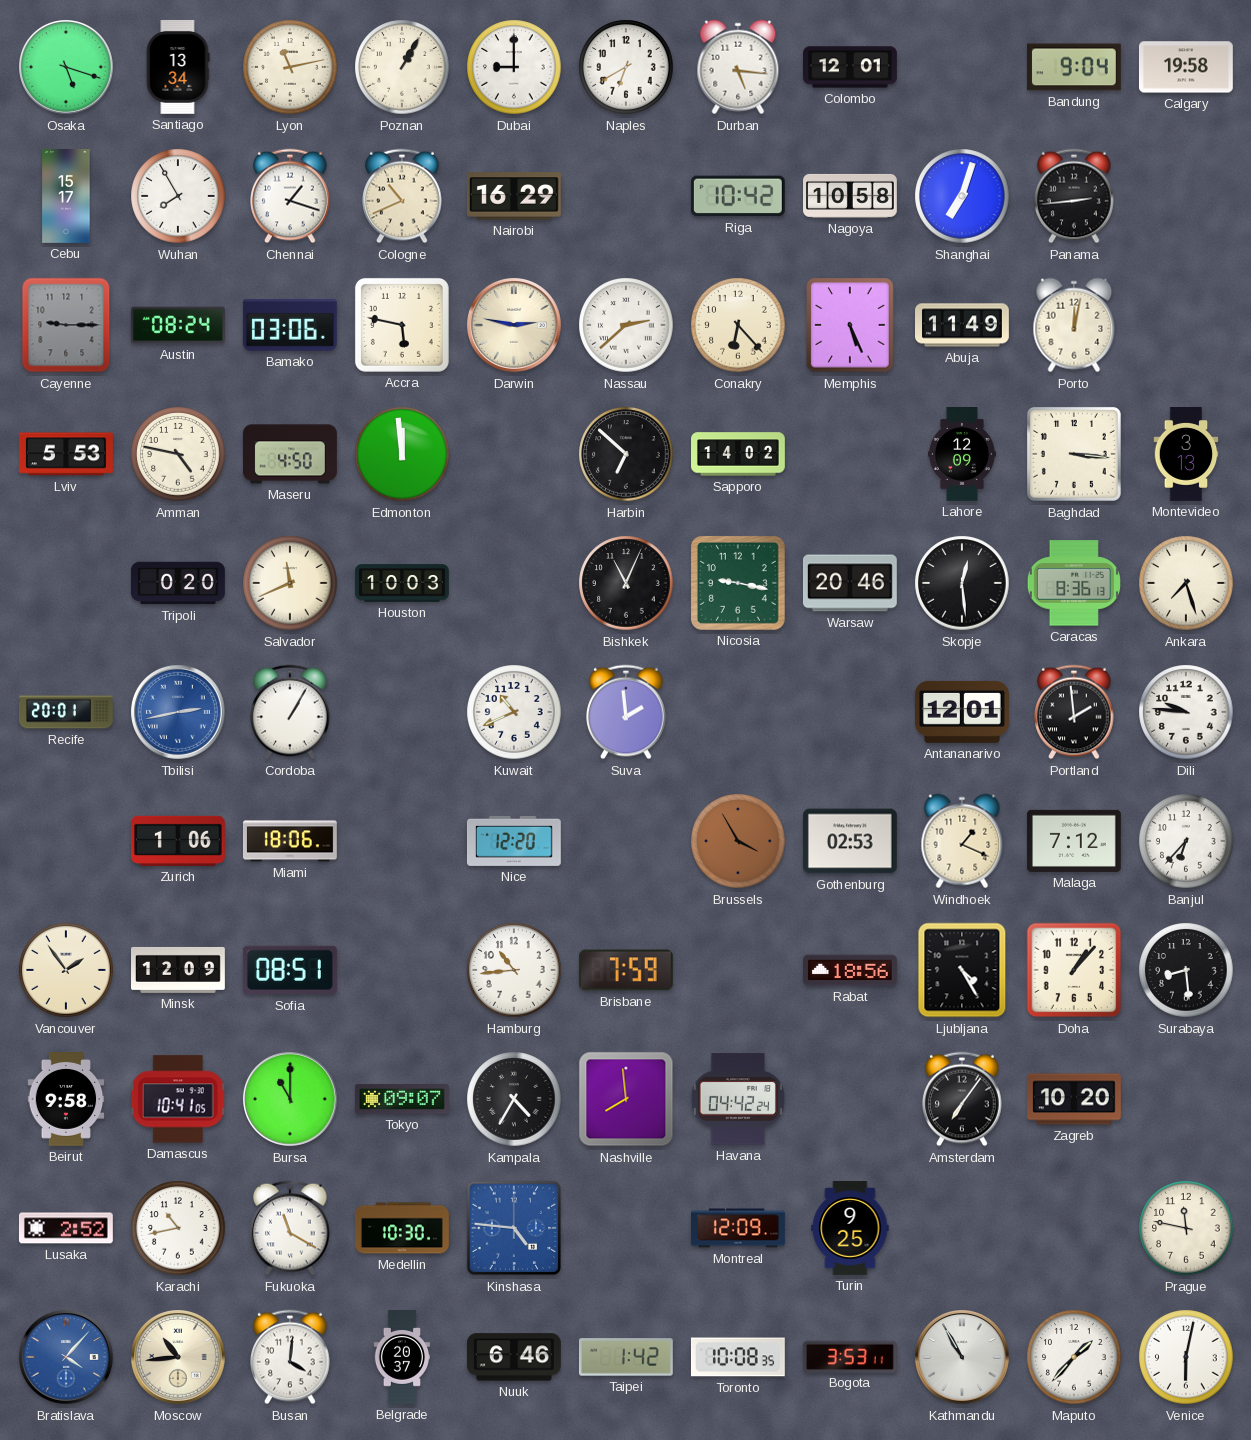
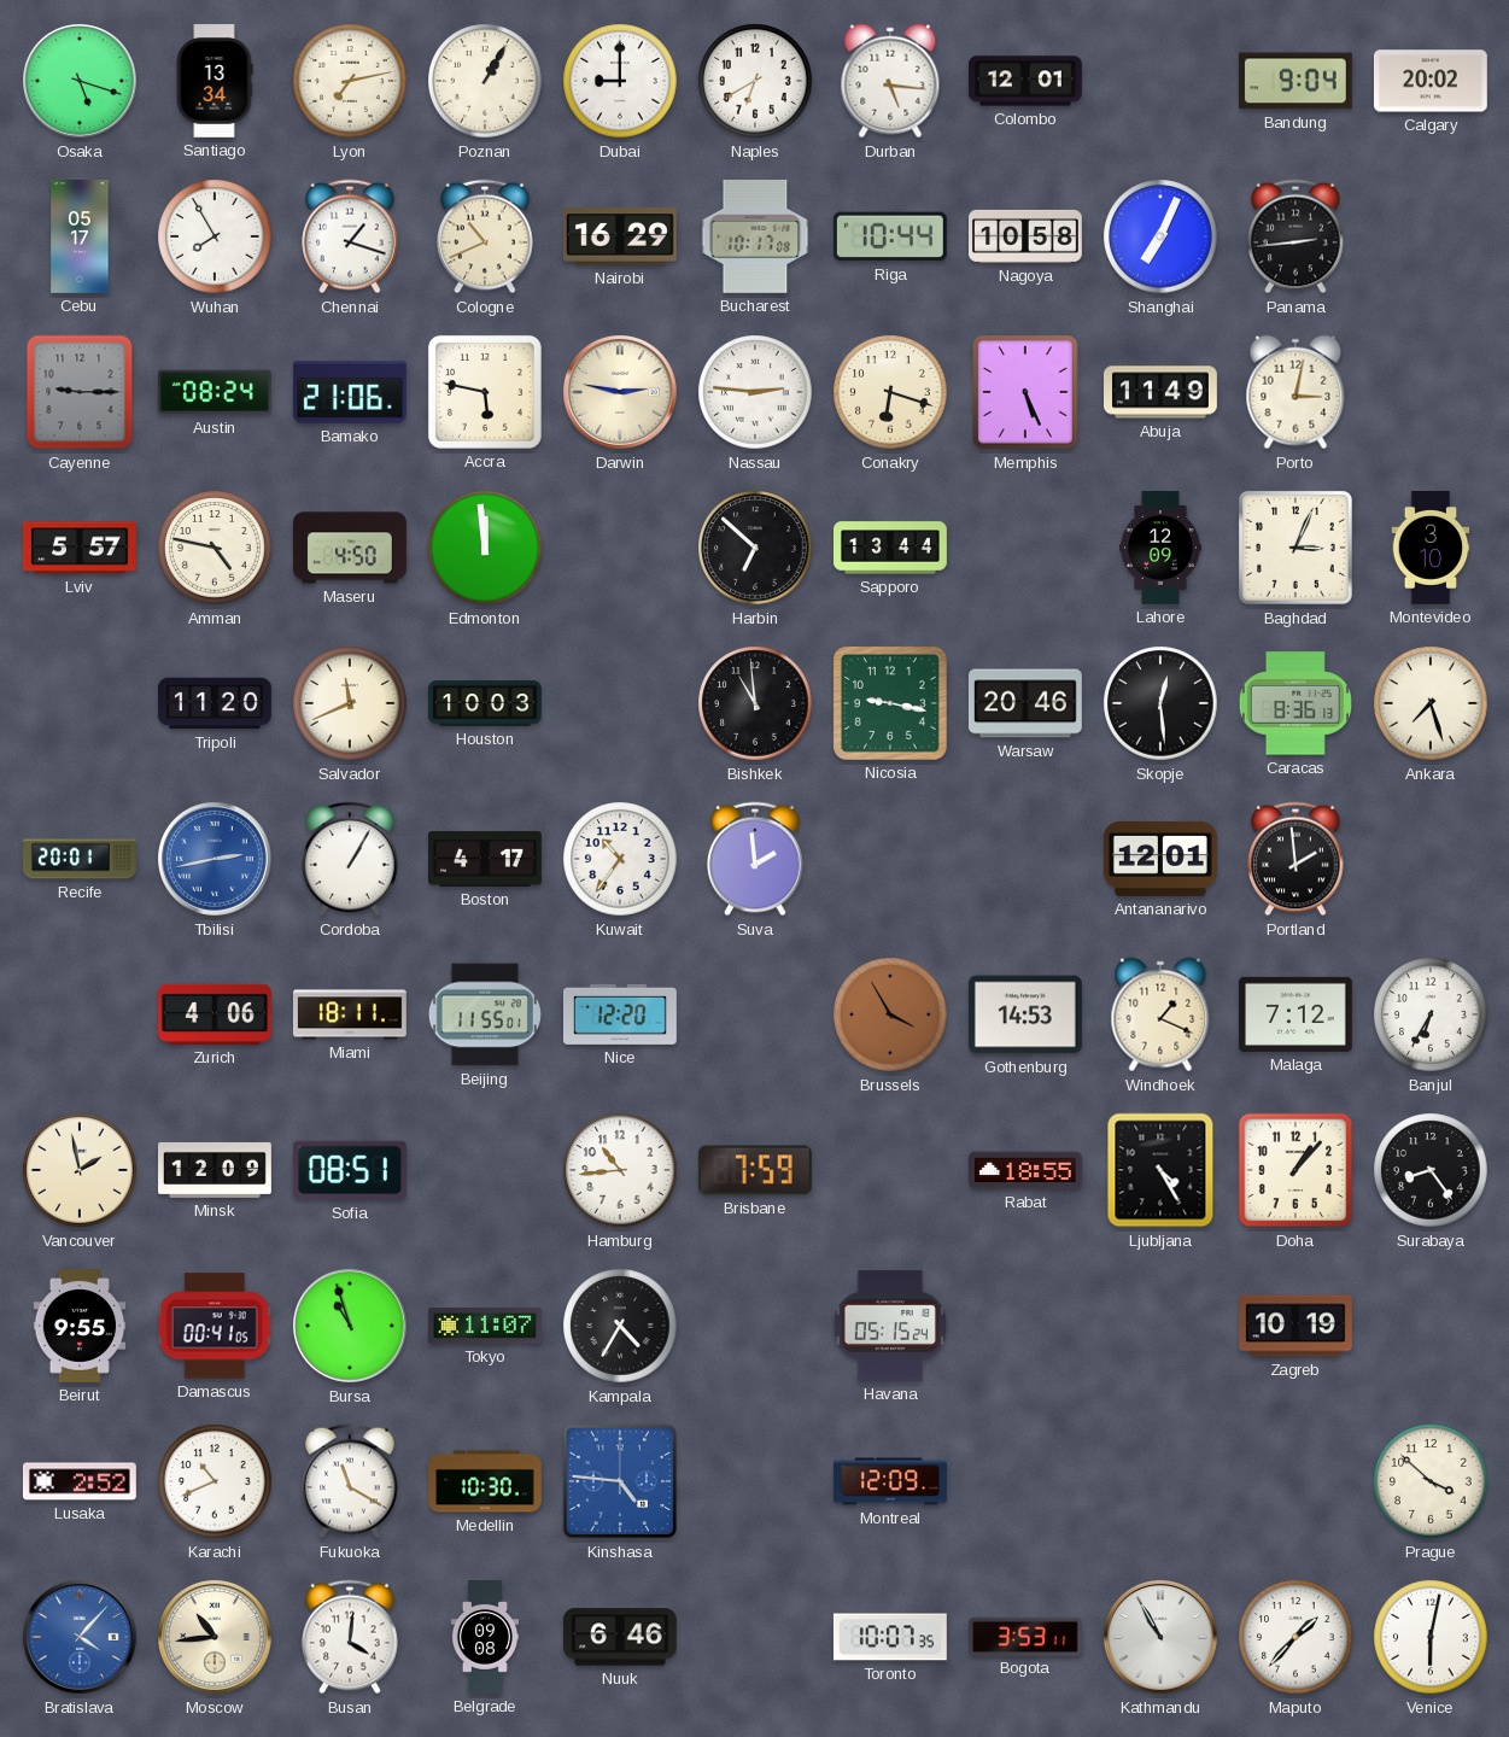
Lyon: 11:13 -> 7:13 (350, 81)
Calgary: 19:58 -> 20:02 (1431, 81)
Cebu: 15:17 -> 05:17 (80, 238)
Bucharest: none -> 10:17 (755, 236)
Riga: 10:42 -> 10:44 (890, 236)
Shanghai: 7:03 -> 7:04 (1160, 236)
Bamako: 03:06 -> 21:06 (350, 393)
Nassau: 2:38 -> 2:46 (755, 392)
Conakry: 6:23 -> 6:18 (890, 392)
Porto: 12:02 -> 3:02 (1295, 392)
Lviv: 5:53 -> 5:57 (80, 548)
Sapporo: 14:02 -> 13:44 (891, 548)
Baghdad: 3:16 -> 3:04 (1295, 548)
Montevideo: 3:13 -> 3:10 (1431, 549)
Tripoli: 0:20 -> 11:20 (216, 703)
Bishkek: 11:04 -> 10:59 (755, 703)
Boston: none -> 4:17 (486, 859)
Kuwait: 10:41 -> 10:36 (620, 859)
Dili: 9:46 -> none (1186, 712)
Zurich: 1:06 -> 4:06 (215, 1014)
Miami: 18:06 -> 18:11 (350, 1014)
Beijing: none -> 11:55 (485, 1014)
Gothenburg: 02:53 -> 14:53 (1025, 1014)
Banjul: 6:37 -> 6:35 (1431, 1014)
Vancouver: 1:54 -> 1:58 (80, 1170)
Rabat: 18:56 -> 18:55 (1025, 1170)
Surabaya: 8:29 -> 8:24 (1431, 1170)
Beirut: 9:58 -> 9:55 (80, 1327)
Damascus: 10:41 -> 00:41 (215, 1326)
Bursa: 11:00 -> 10:57 (351, 1327)
Tokyo: 09:07 -> 11:07 (485, 1326)
Nashville: 7:59 -> none (626, 1099)
Havana: 04:42 -> 05:15 (890, 1326)
Amsterdam: 7:06 -> none (962, 1099)
Zagreb: 10:20 -> 10:19 (1297, 1326)
Karachi: 10:43 -> 10:41 (215, 1481)
Turin: 9:25 -> none (850, 1229)
Prague: 11:47 -> 3:52 (1431, 1481)
Belgrade: 20:37 -> 09:08 (484, 1638)
Taipei: 1:42 -> none (626, 1357)
Toronto: 10:08 -> 10:07 (890, 1637)
